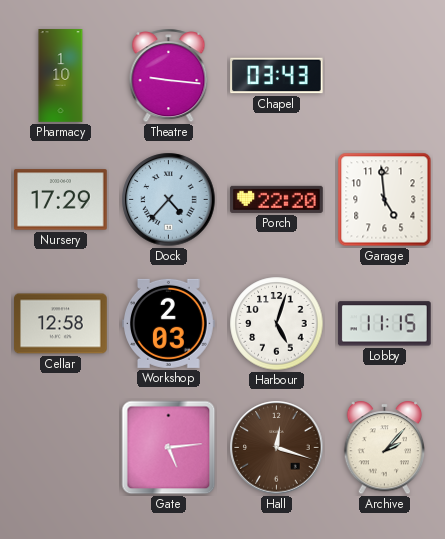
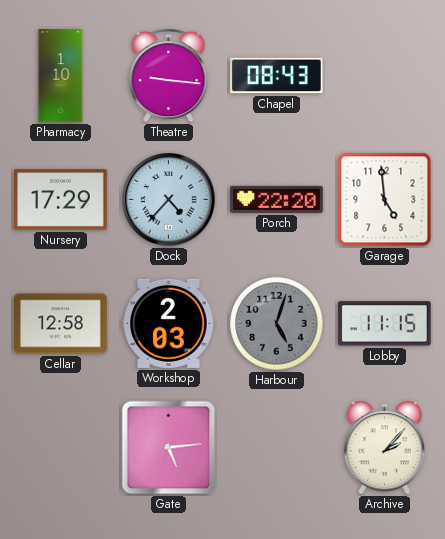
Chapel: 03:43 -> 08:43 (277, 76)
Harbour dial: white -> grey (277, 324)
Hall: 12:18 -> none (277, 448)
